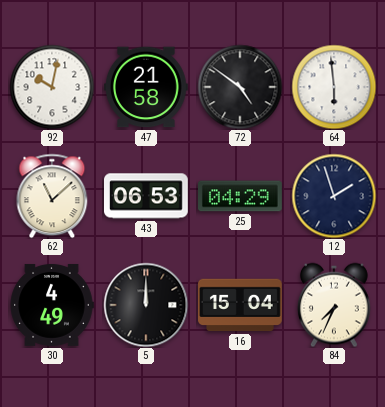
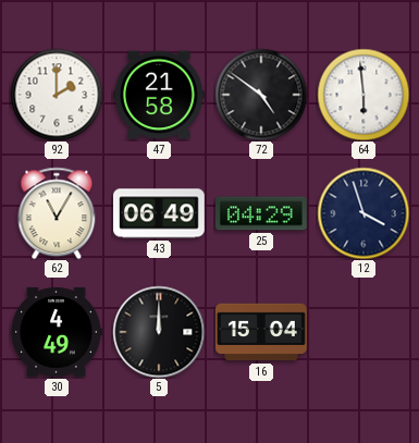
92: 10:02 -> 2:00 (57, 95)
62: 11:08 -> 11:05 (57, 213)
43: 06:53 -> 06:49 (160, 213)
12: 1:57 -> 3:57 (363, 213)
84: 7:34 -> none (334, 305)
